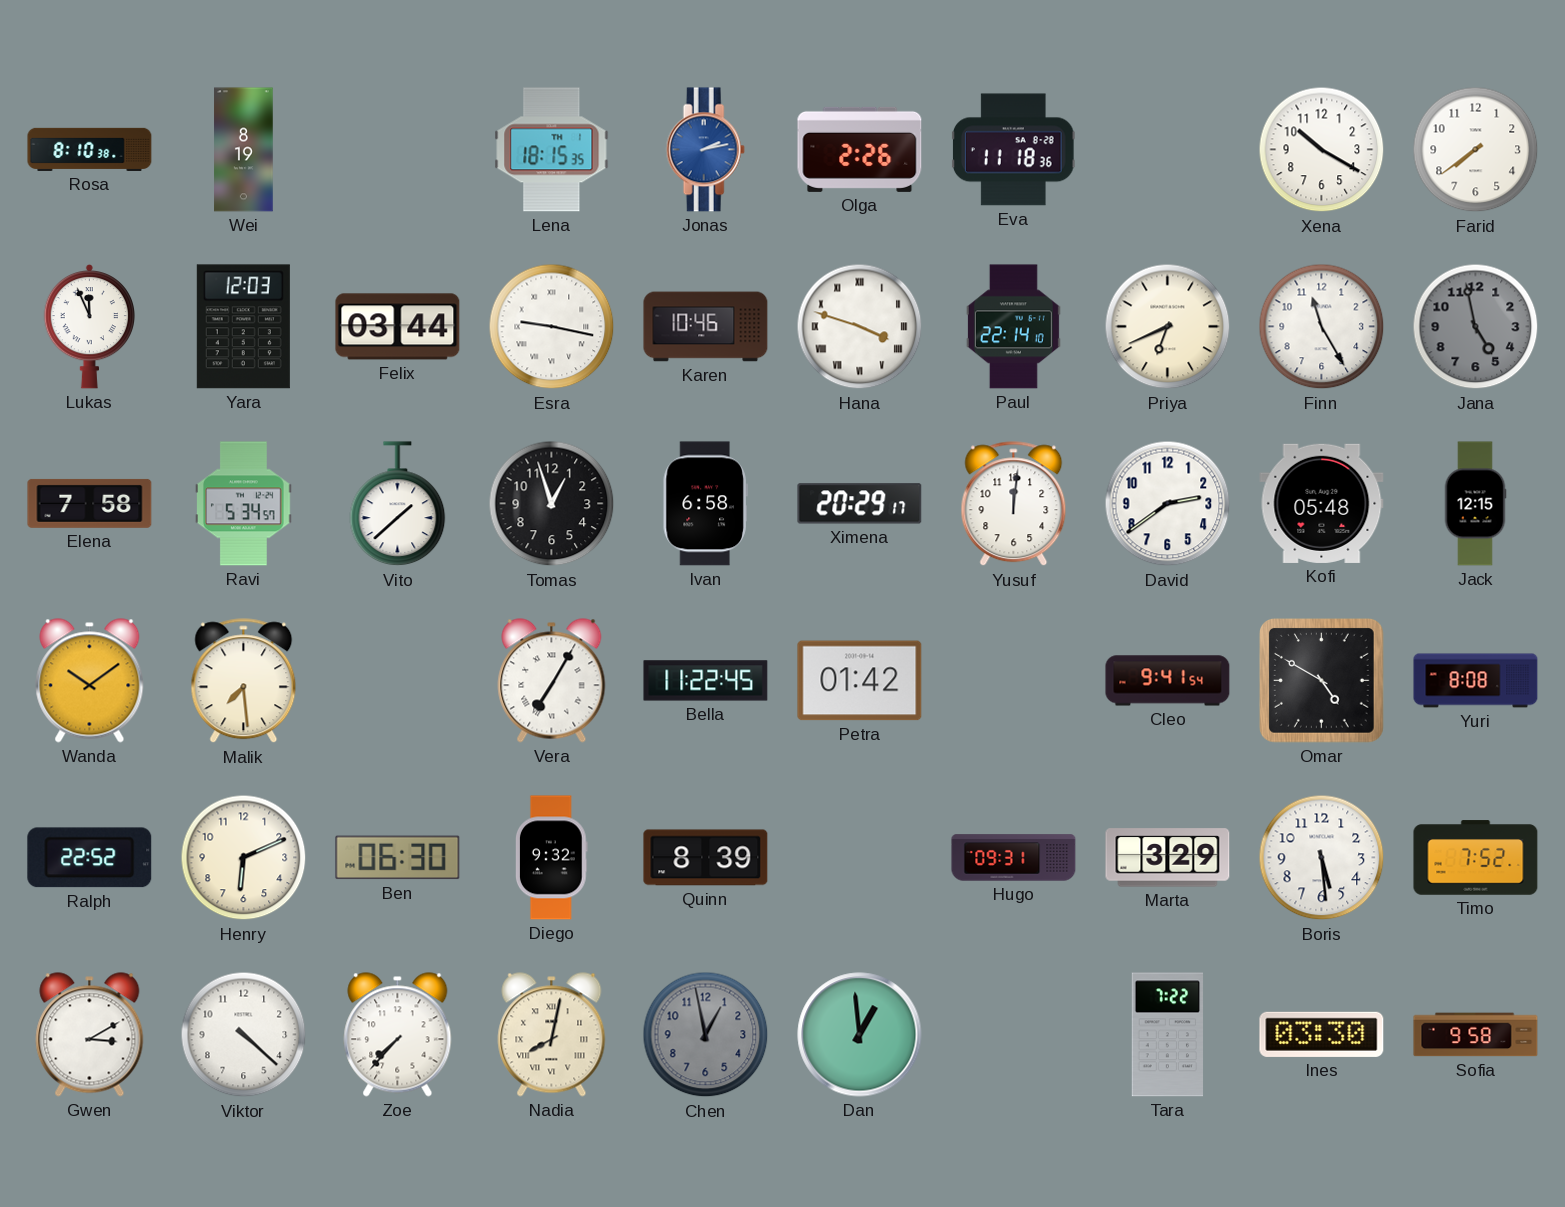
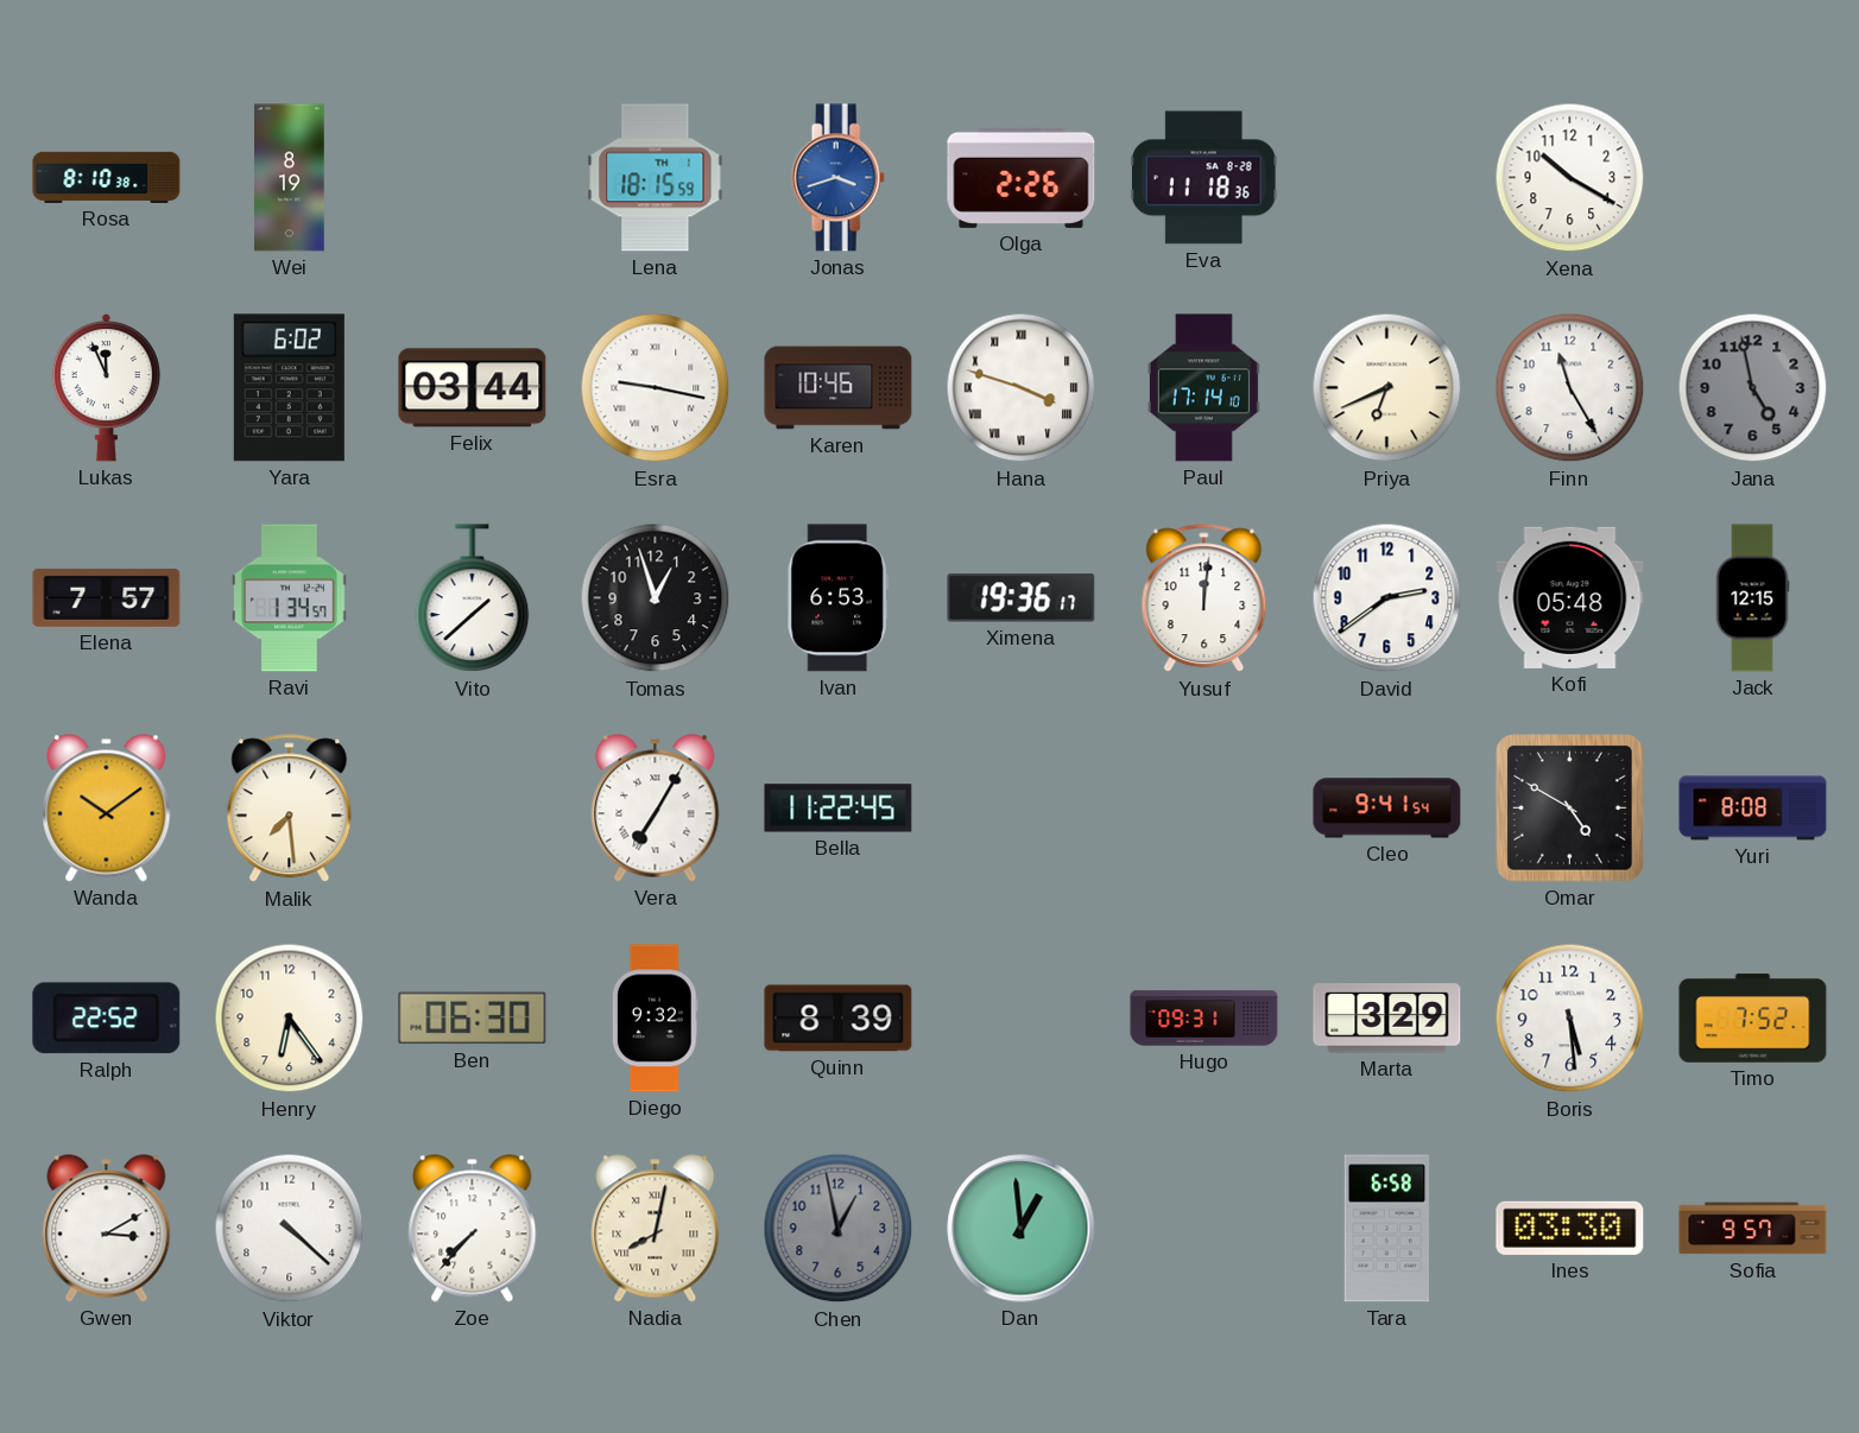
Lena: 18:15:35 -> 18:15:59 (656, 178)
Jonas: 2:13 -> 3:42 (837, 178)
Farid: 7:39 -> none (1476, 150)
Yara: 12:03 -> 6:02 (289, 388)
Paul: 22:14 -> 17:14 (1203, 388)
Elena: 7:58 -> 7:57 (107, 597)
Ravi: 5:34 -> 1:34 (290, 598)
Ivan: 6:58 -> 6:53 (837, 598)
Ximena: 20:29 -> 19:36 (1022, 598)
Petra: 01:42 -> none (860, 681)
Henry: 6:11 -> 6:24 (290, 1019)
Tara: 7:22 -> 6:58 (1387, 1229)
Sofia: 9:58 -> 9:57 (1753, 1229)
